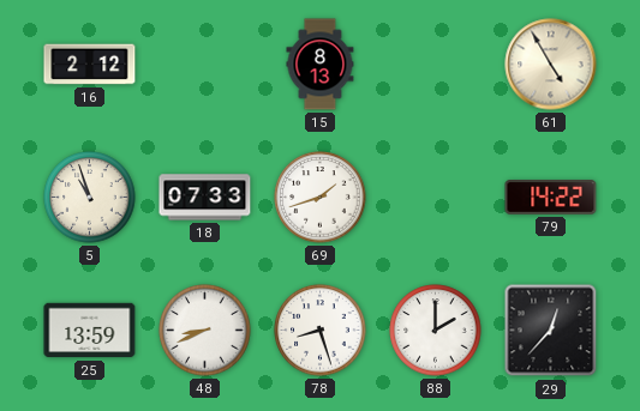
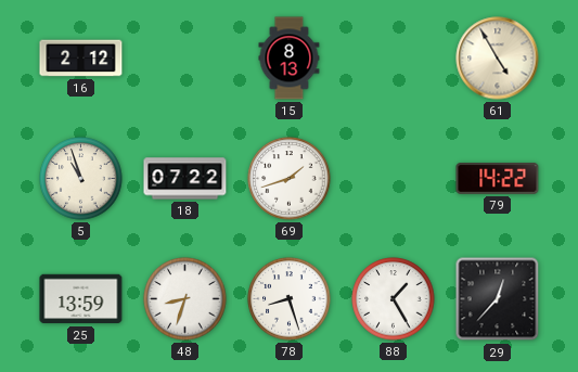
18: 07:33 -> 07:22 (185, 179)
48: 8:41 -> 8:33 (185, 299)
88: 2:00 -> 1:25 (394, 299)
